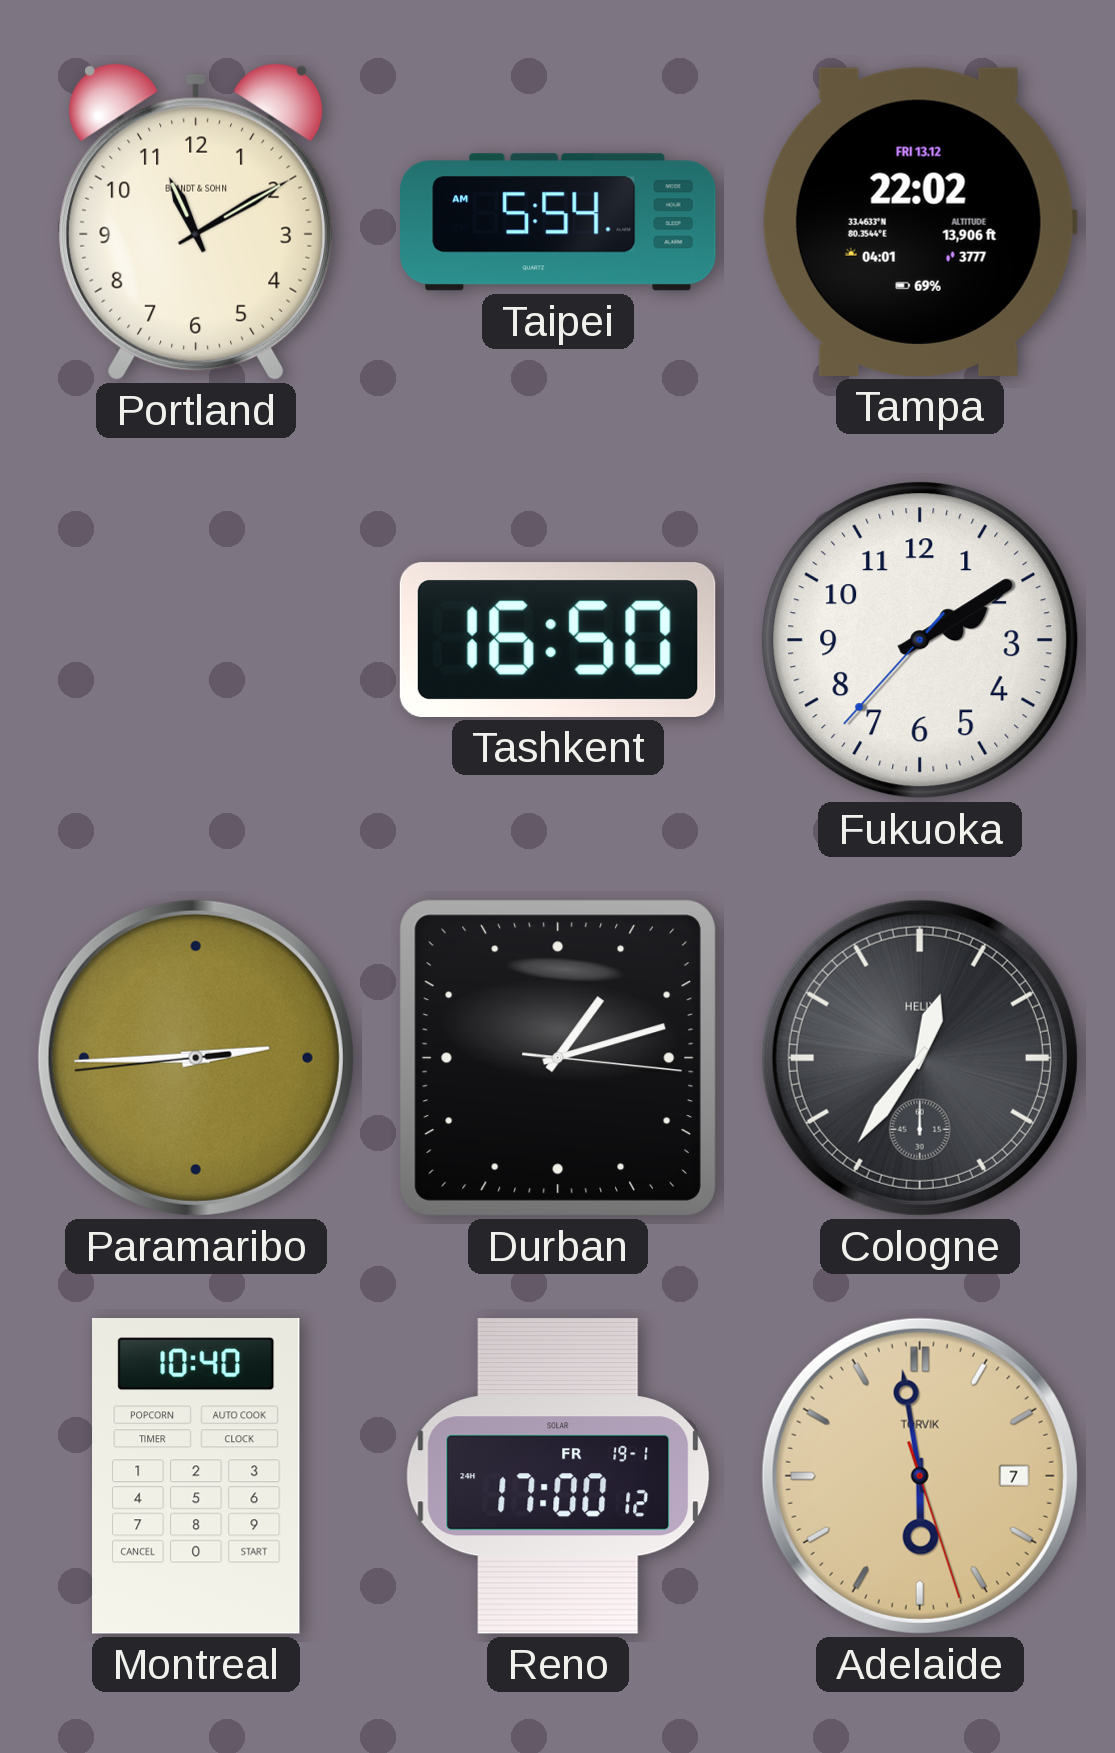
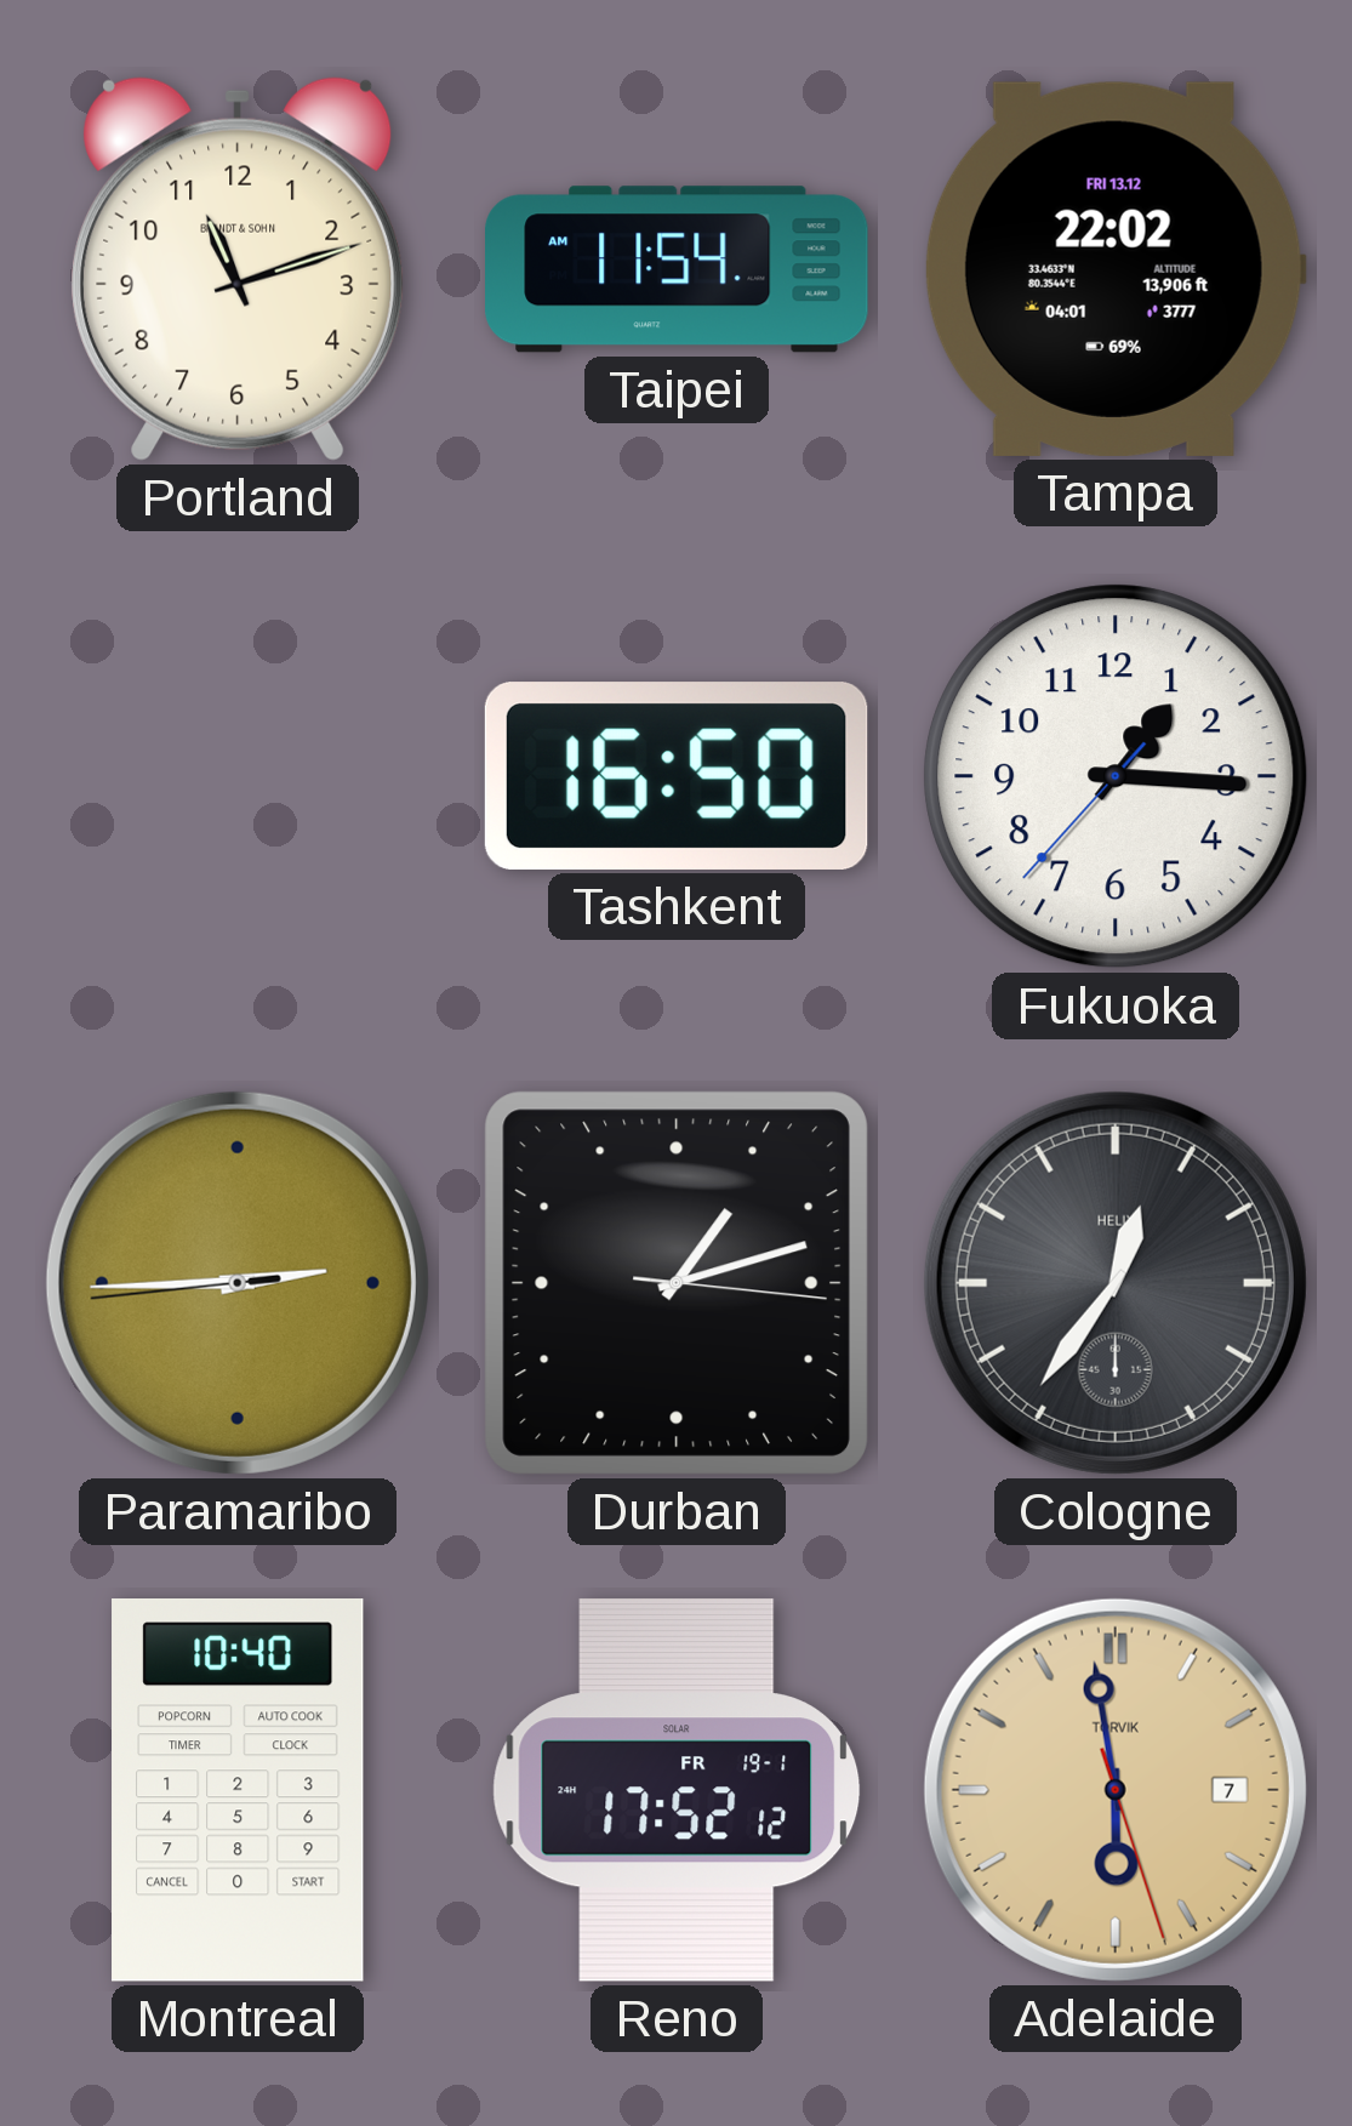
Portland: 11:10 -> 11:12 (238, 269)
Taipei: 5:54 -> 11:54 (677, 269)
Fukuoka: 2:09 -> 1:15 (1116, 776)
Reno: 17:00 -> 17:52 (677, 1790)
